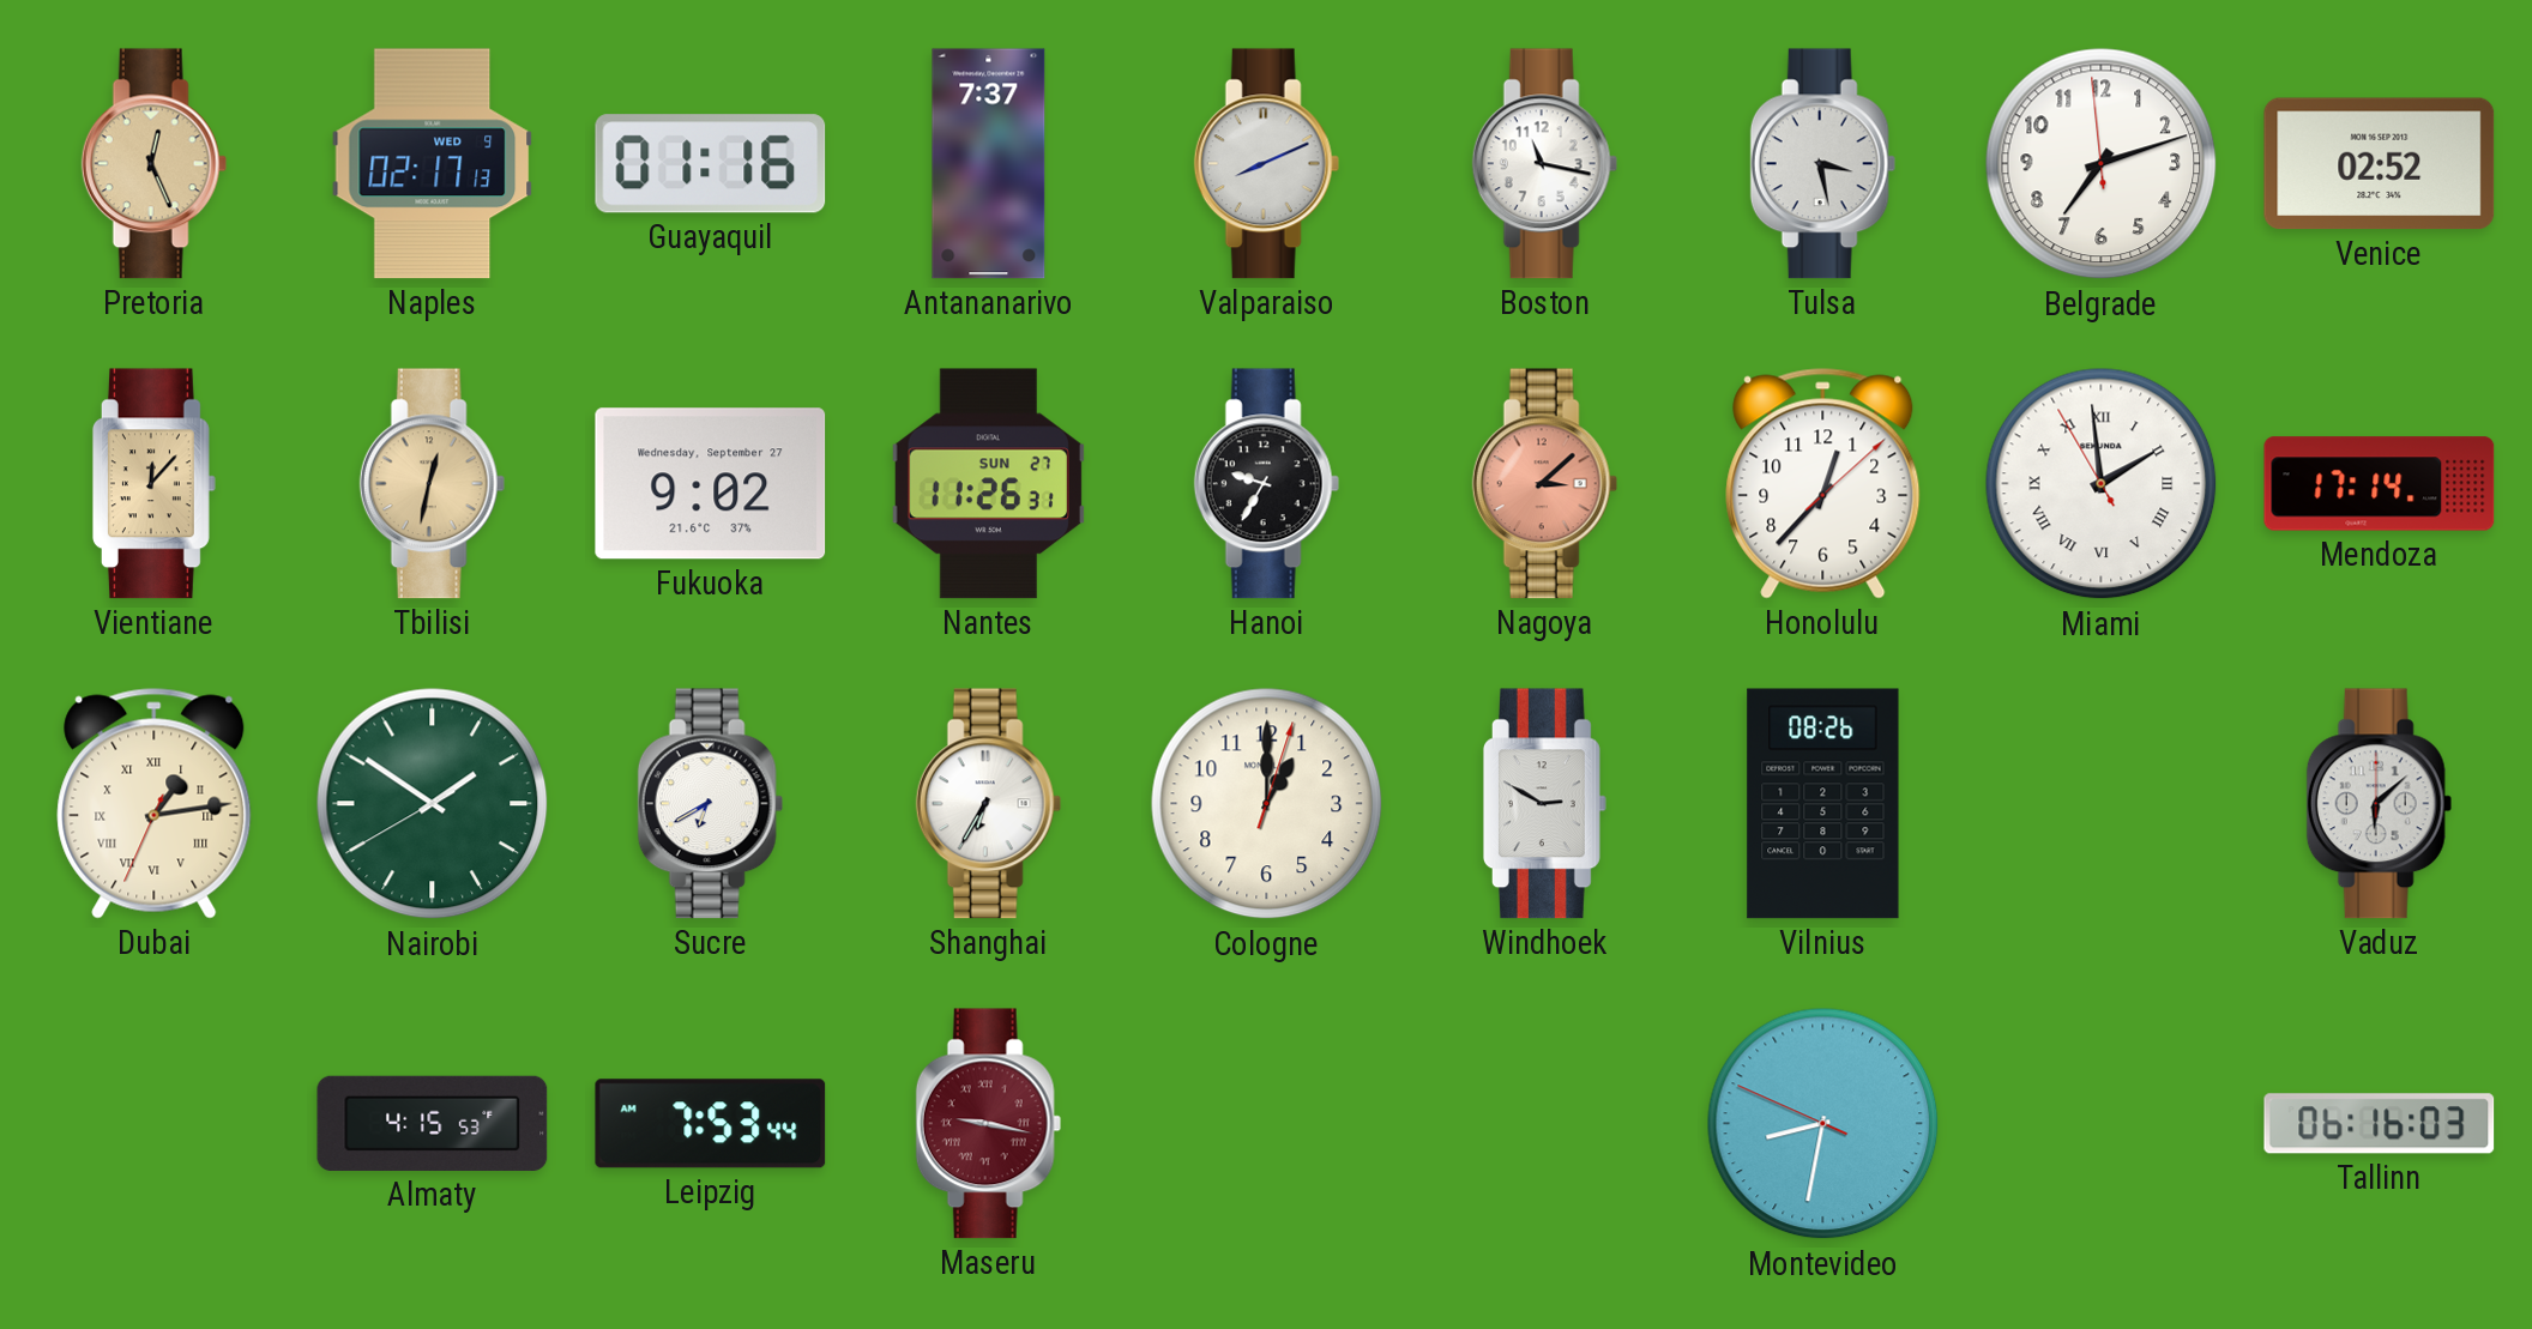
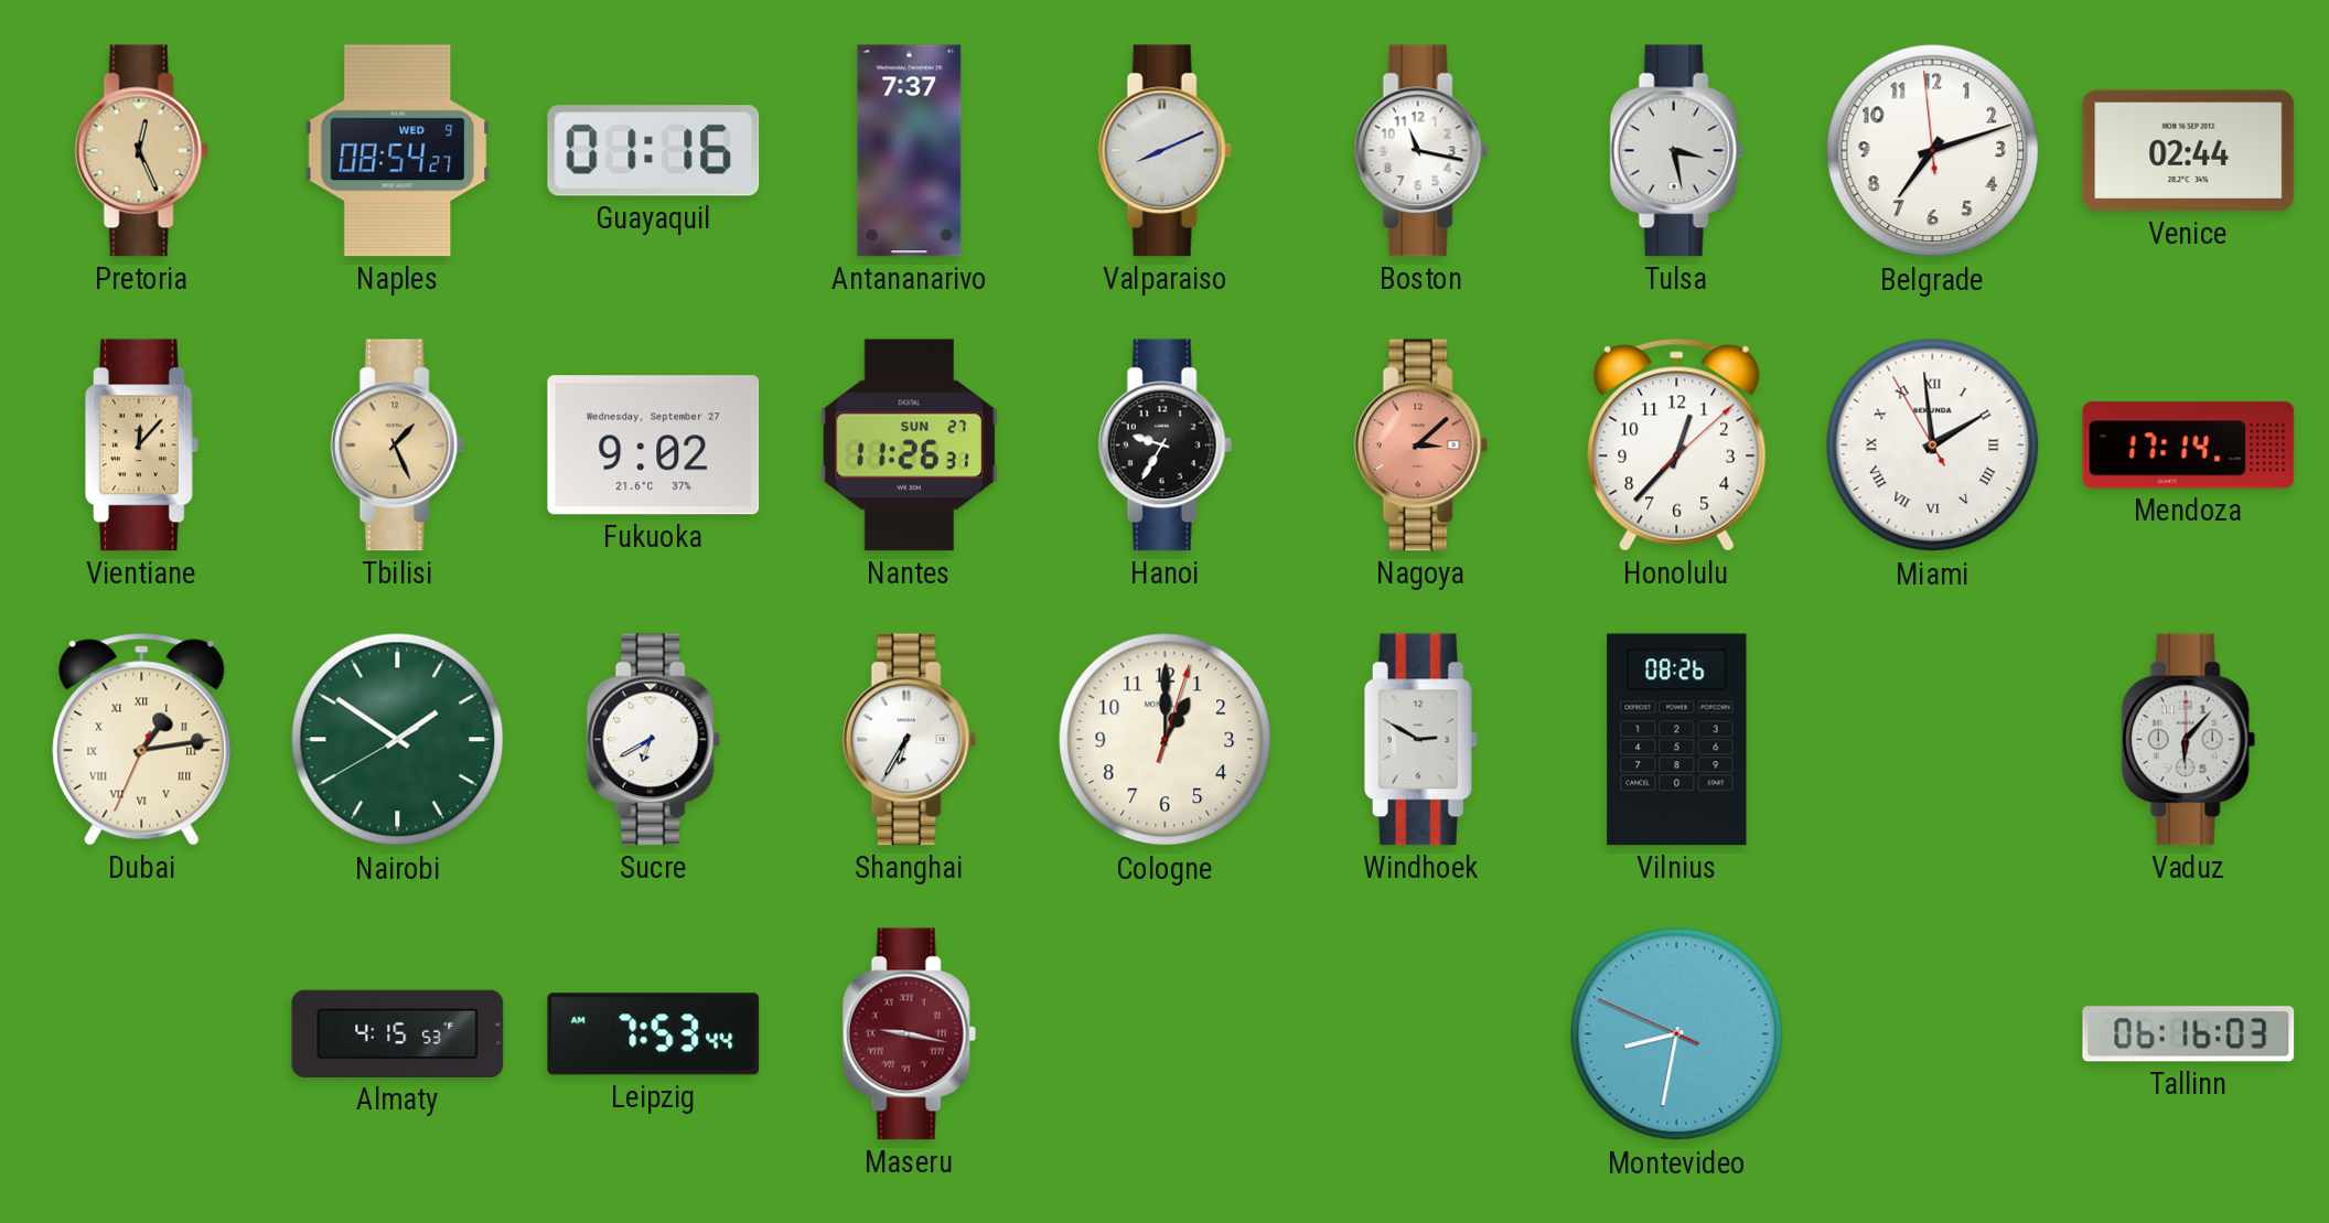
Naples: 02:17 -> 08:54 (398, 151)
Venice: 02:52 -> 02:44 (2189, 151)
Tbilisi: 12:32 -> 1:26 (397, 446)
Vaduz: 6:08 -> 6:07 (2188, 740)
